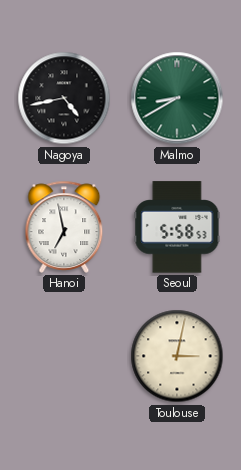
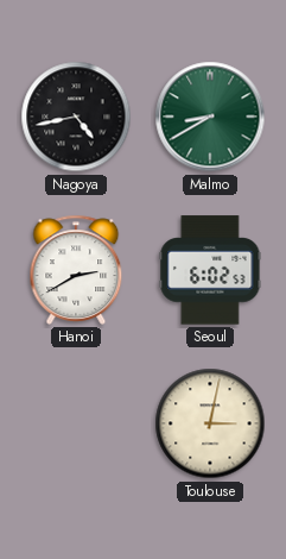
Hanoi: 6:58 -> 2:40 (76, 270)
Seoul: 5:58 -> 6:02 (210, 270)
